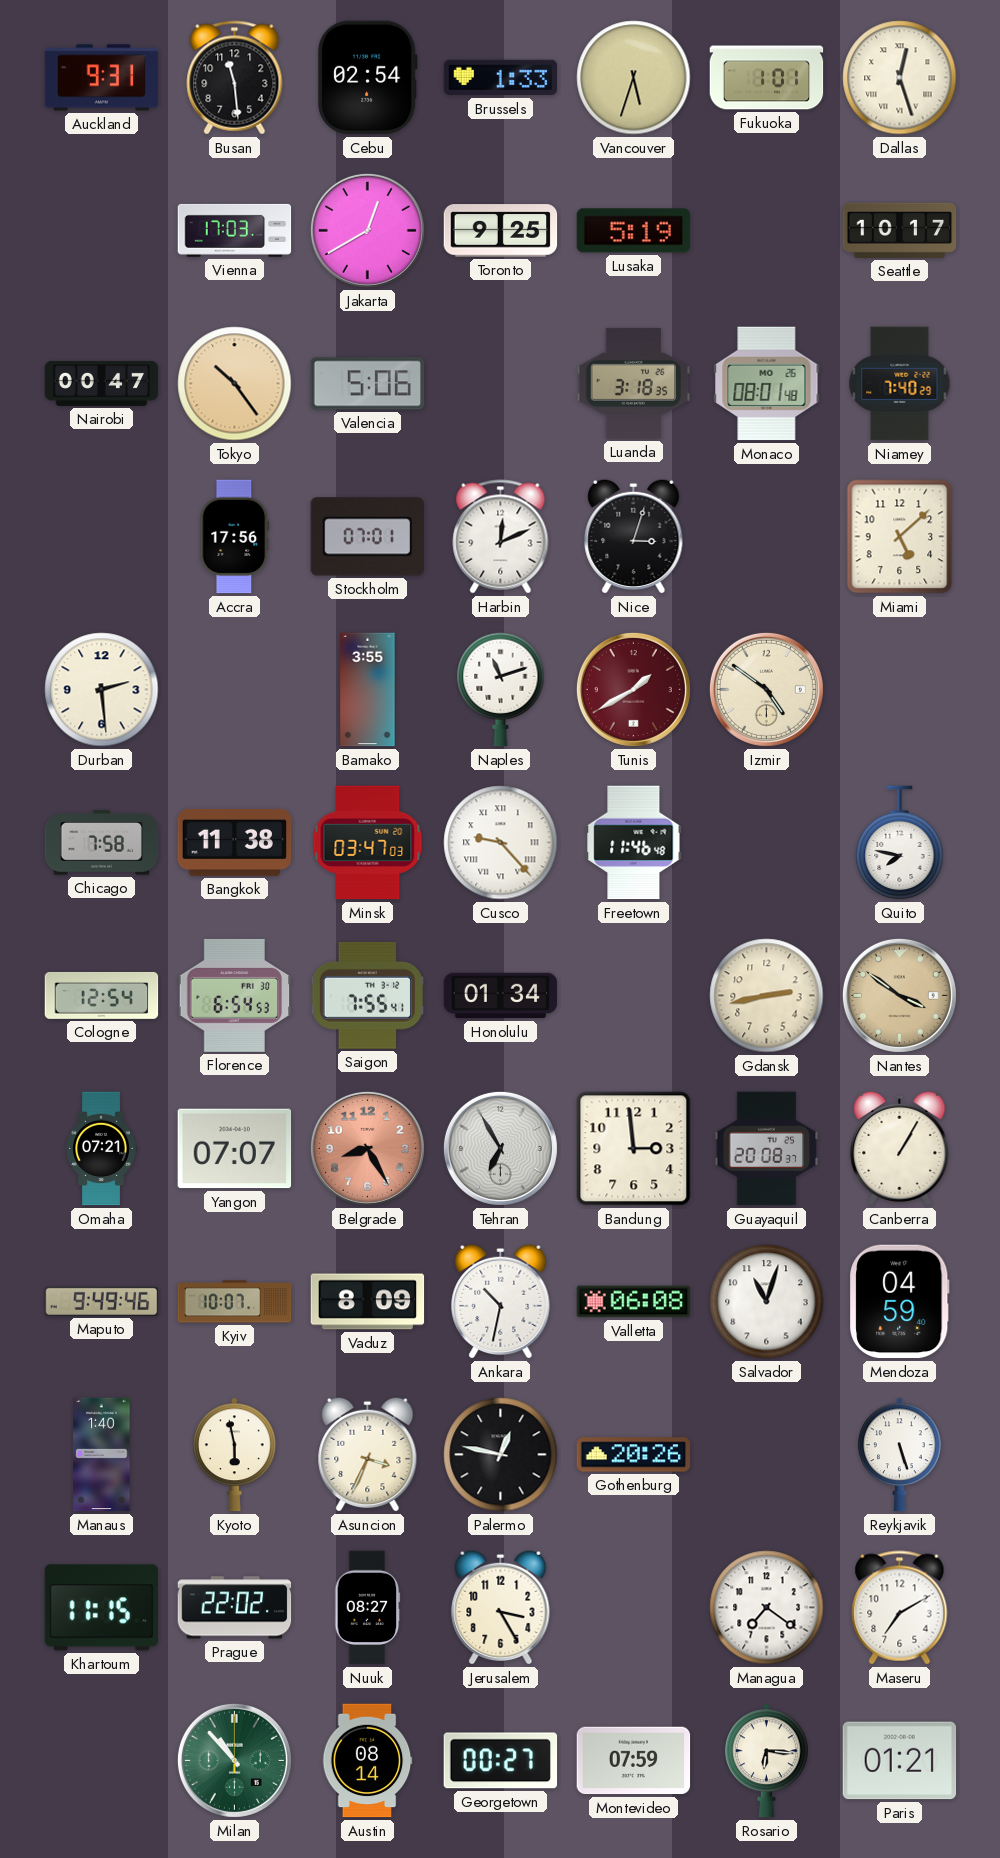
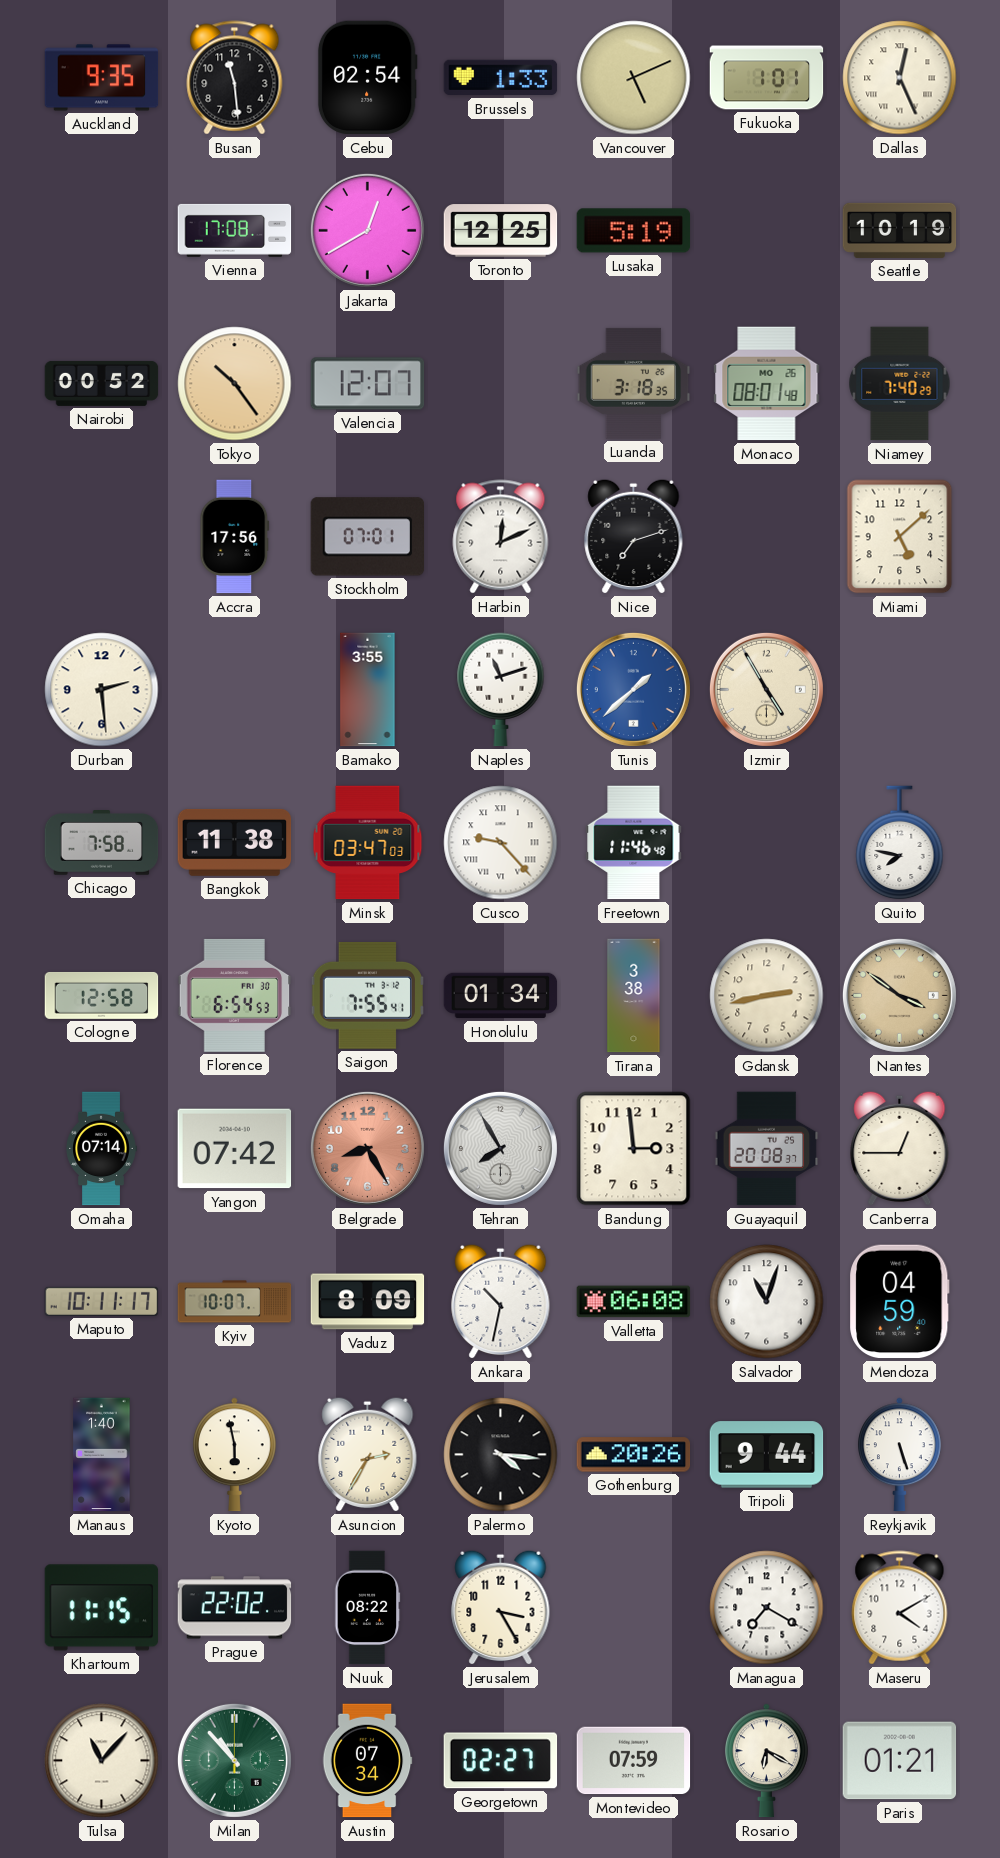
Auckland: 9:31 -> 9:35 (102, 78)
Vancouver: 5:33 -> 5:11 (634, 78)
Dallas: 12:27 -> 12:26 (900, 78)
Vienna: 17:03 -> 17:08 (235, 230)
Toronto: 9:25 -> 12:25 (501, 231)
Seattle: 10:17 -> 10:19 (900, 230)
Nairobi: 00:47 -> 00:52 (102, 383)
Valencia: 5:06 -> 12:07 (368, 384)
Nice: 3:03 -> 7:12 (634, 536)
Tunis: 1:40 -> 1:38 (633, 689)
Tunis dial: burgundy -> blue (633, 689)
Izmir: 4:51 -> 4:55 (766, 689)
Cologne: 12:54 -> 12:58 (102, 996)
Tirana: none -> 3:38 (634, 996)
Omaha: 07:21 -> 07:14 (101, 1149)
Yangon: 07:07 -> 07:42 (235, 1149)
Tehran: 6:55 -> 7:55 (500, 1148)
Canberra: 1:05 -> 12:45 (900, 1148)
Maputo: 9:49 -> 10:11 (102, 1301)
Asuncion: 3:34 -> 2:35 (368, 1454)
Palermo: 12:47 -> 4:16 (501, 1455)
Tripoli: none -> 9:44 (767, 1455)
Nuuk: 08:27 -> 08:22 (367, 1608)
Managua: 7:21 -> 7:20 (767, 1608)
Maseru: 7:10 -> 4:10 (900, 1608)
Tulsa: none -> 11:07 (102, 1761)
Austin: 08:14 -> 07:34 (367, 1761)
Georgetown: 00:27 -> 02:27 (501, 1761)
Rosario: 6:16 -> 6:20 (767, 1761)
